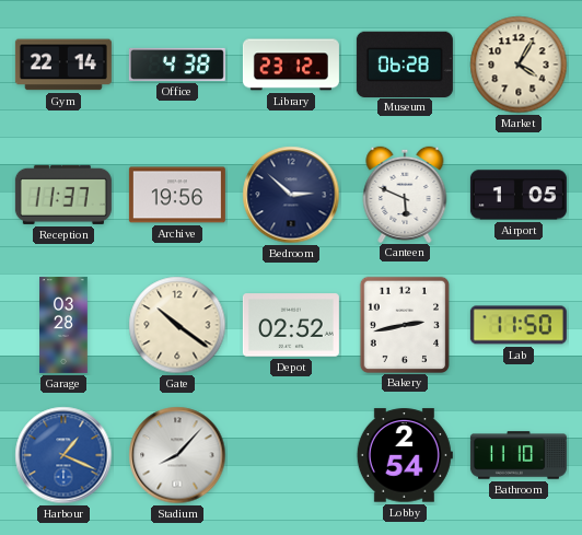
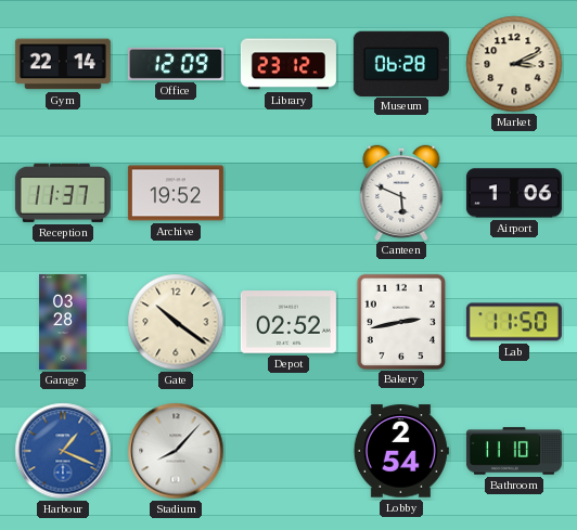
Office: 4:38 -> 12:09 (176, 64)
Market: 4:05 -> 3:11 (514, 64)
Archive: 19:56 -> 19:52 (176, 193)
Bedroom: 2:52 -> none (291, 195)
Airport: 1:05 -> 1:06 (514, 193)
